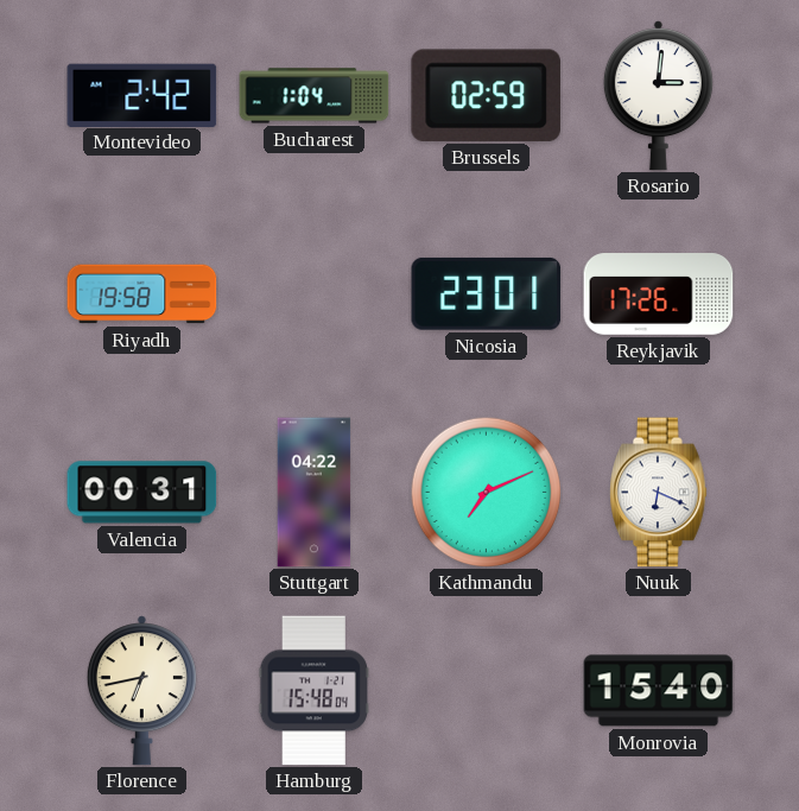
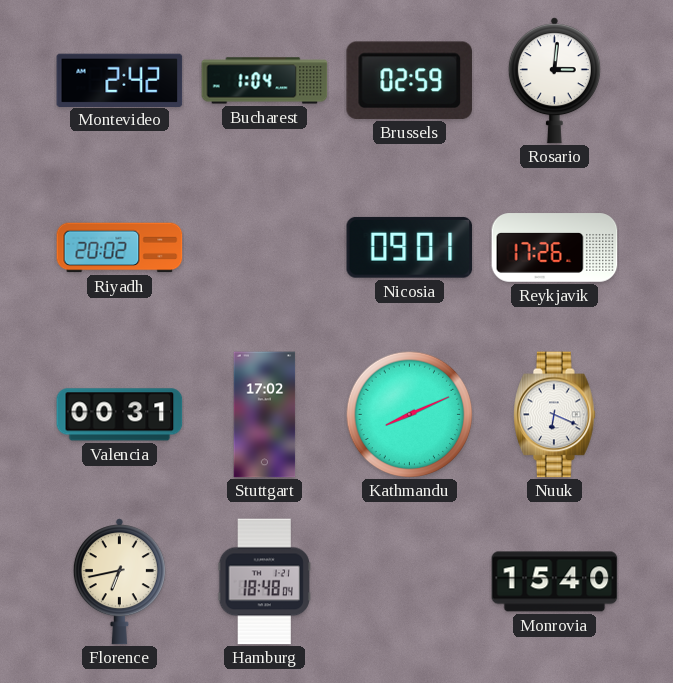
Riyadh: 19:58 -> 20:02 (120, 248)
Nicosia: 23:01 -> 09:01 (410, 247)
Stuttgart: 04:22 -> 17:02 (265, 415)
Kathmandu: 7:11 -> 8:11 (409, 414)
Hamburg: 15:48 -> 18:48 (264, 582)
